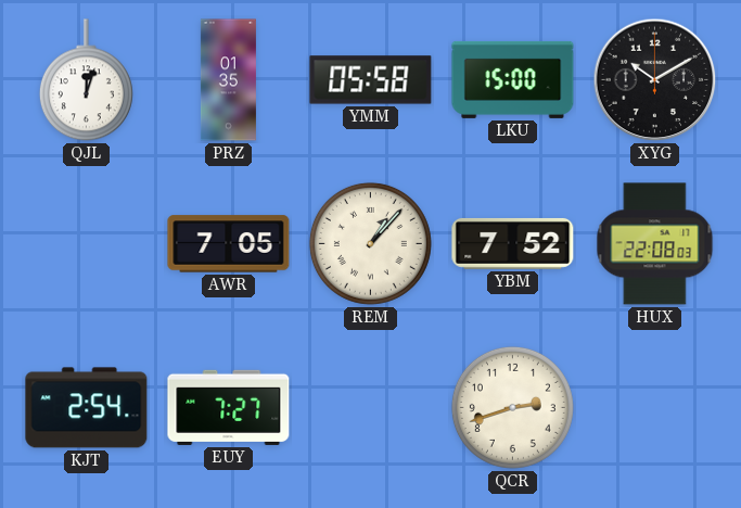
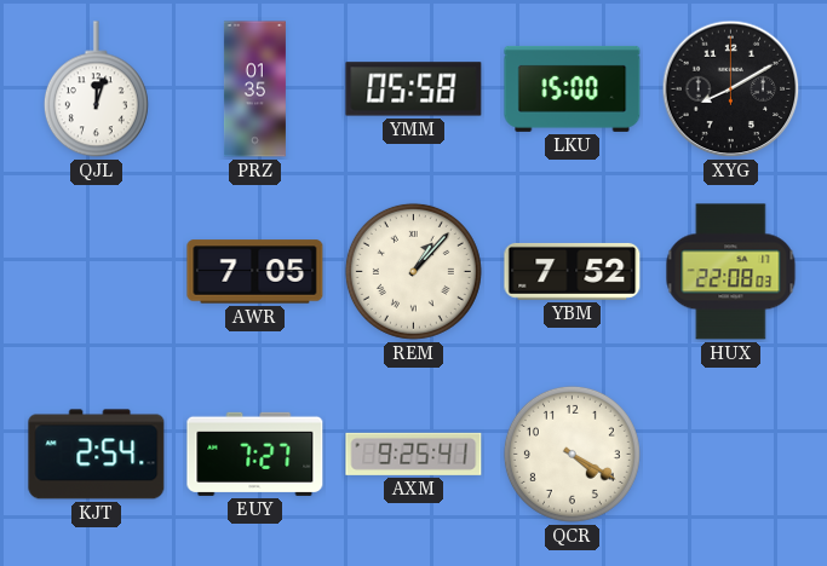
XYG: 10:10 -> 8:10 (731, 89)
AXM: none -> 9:25 (414, 454)
QCR: 2:42 -> 4:20 (572, 454)
